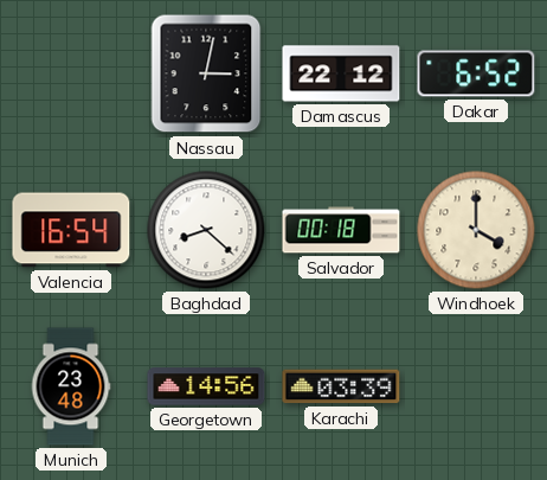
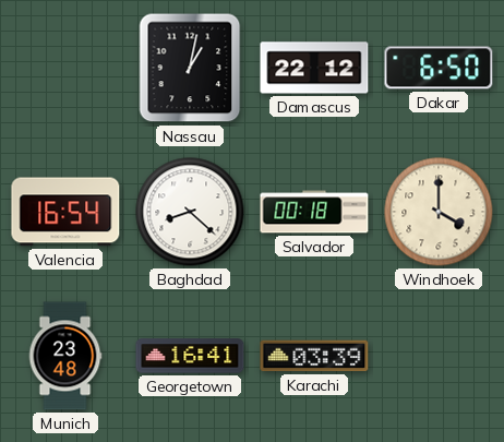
Nassau: 3:02 -> 1:02 (190, 68)
Dakar: 6:52 -> 6:50 (439, 68)
Georgetown: 14:56 -> 16:41 (190, 356)
